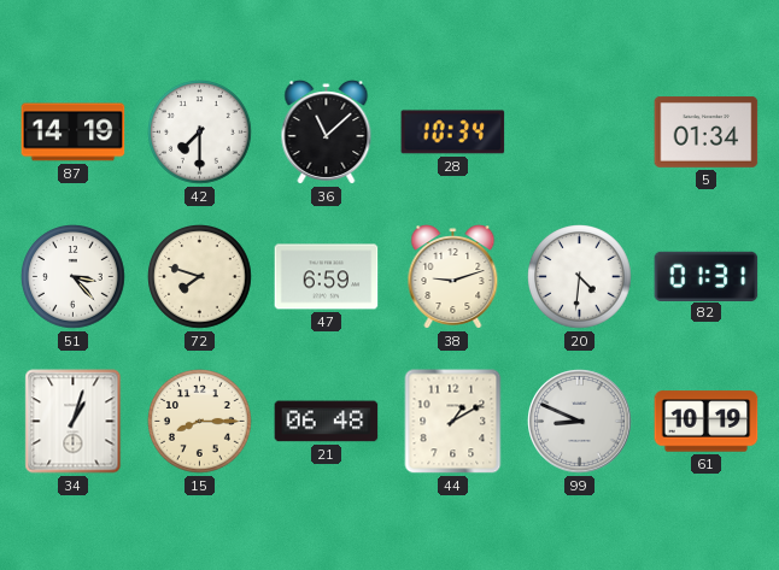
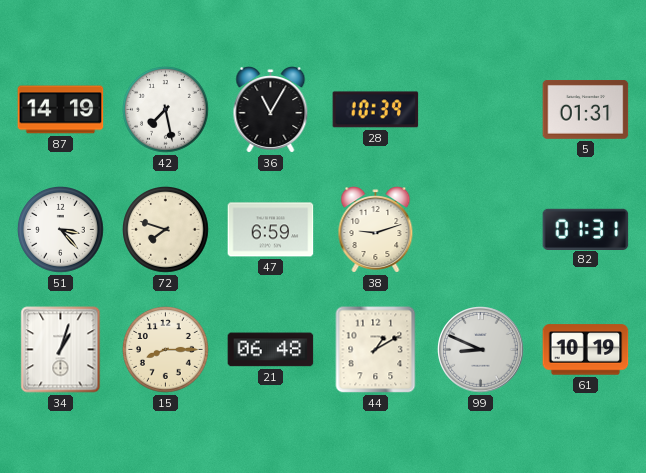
42: 7:30 -> 7:28 (166, 110)
36: 11:08 -> 11:05 (271, 110)
28: 10:34 -> 10:39 (376, 110)
5: 01:34 -> 01:31 (586, 110)
20: 4:31 -> none (580, 277)
